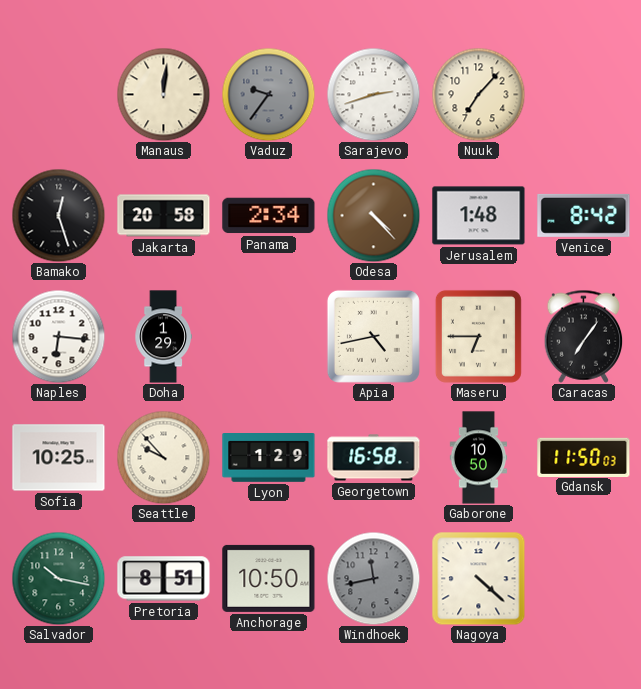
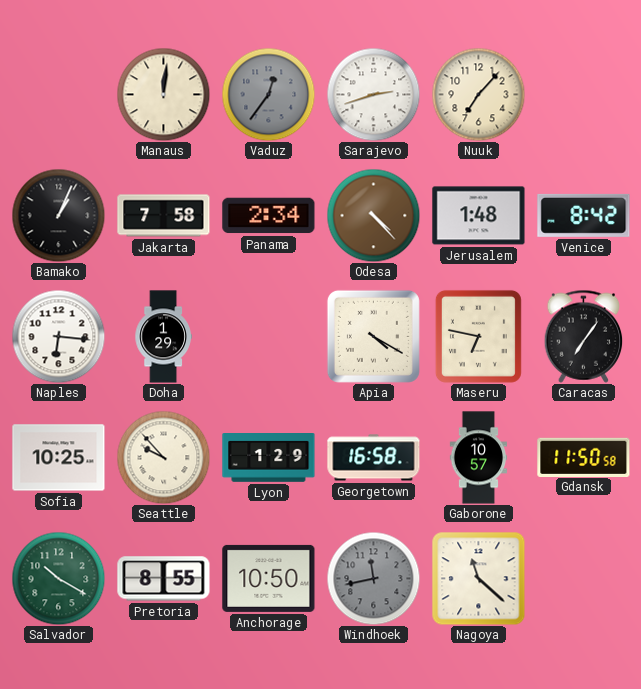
Vaduz: 9:36 -> 12:36 (268, 94)
Bamako: 12:27 -> 1:04 (58, 215)
Jakarta: 20:58 -> 7:58 (164, 216)
Apia: 4:43 -> 4:20 (373, 336)
Maseru: 6:45 -> 6:47 (478, 336)
Gaborone: 10:50 -> 10:57 (479, 458)
Gdansk: 11:50:03 -> 11:50:58 (584, 457)
Salvador: 10:17 -> 10:20 (58, 578)
Pretoria: 8:51 -> 8:55 (164, 579)
Nagoya: 4:22 -> 11:22 (479, 579)
